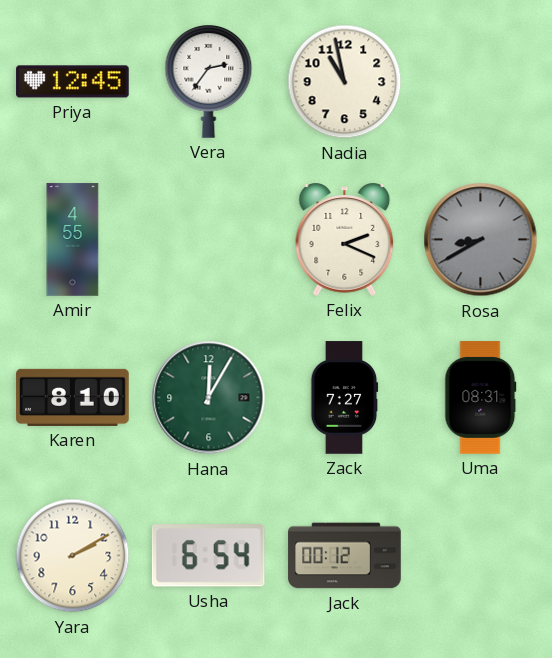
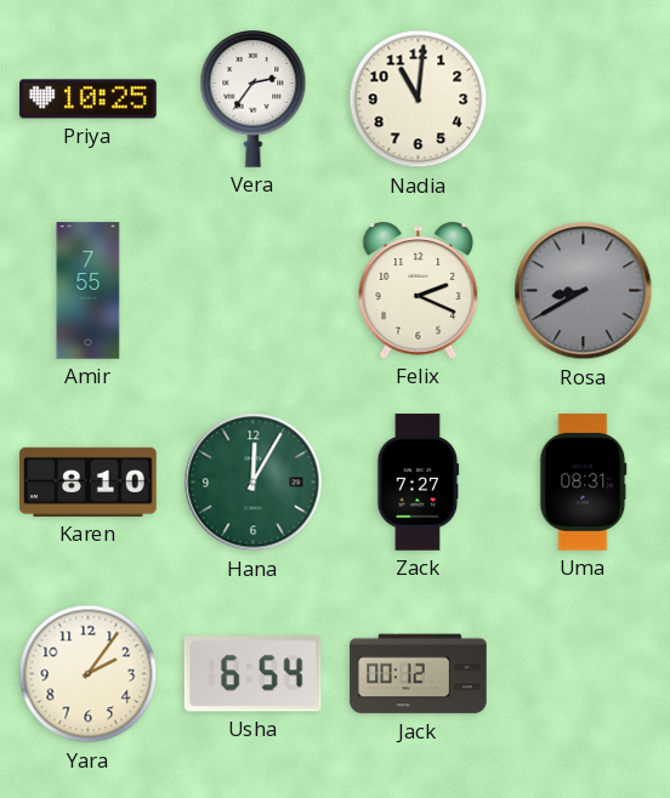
Priya: 12:45 -> 10:25 (89, 99)
Nadia: 10:58 -> 11:01 (419, 99)
Amir: 4:55 -> 7:55 (89, 291)
Yara: 2:10 -> 2:06 (89, 674)
